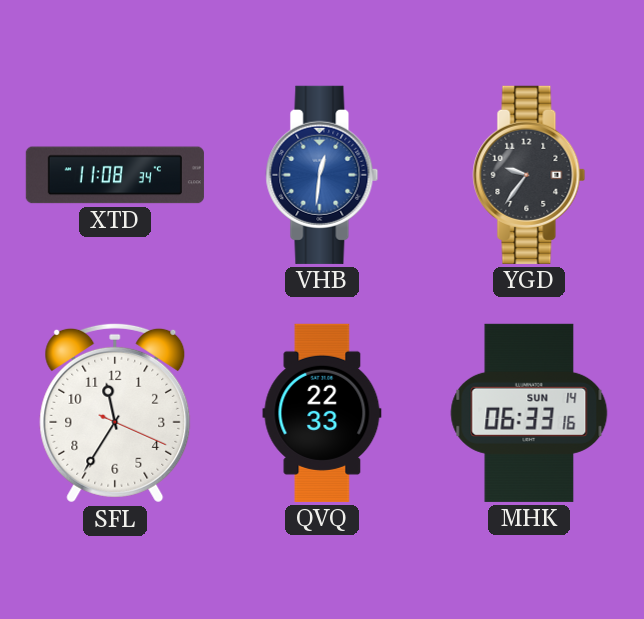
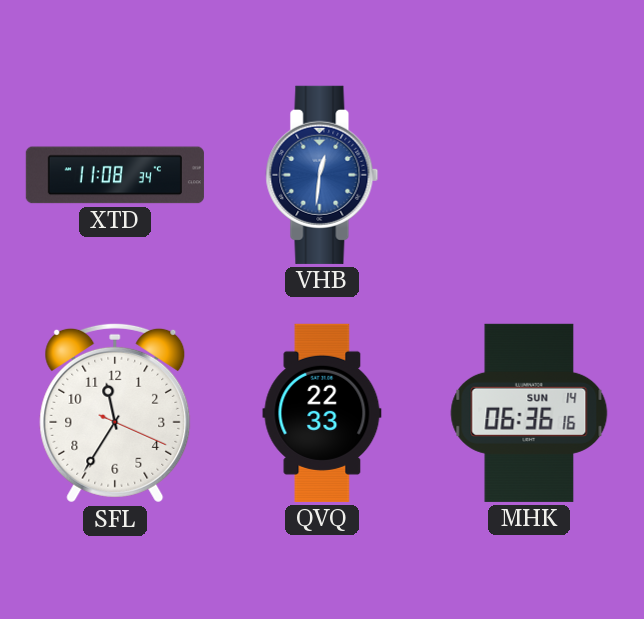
YGD: 9:36 -> none (529, 175)
MHK: 06:33 -> 06:36 (529, 413)
